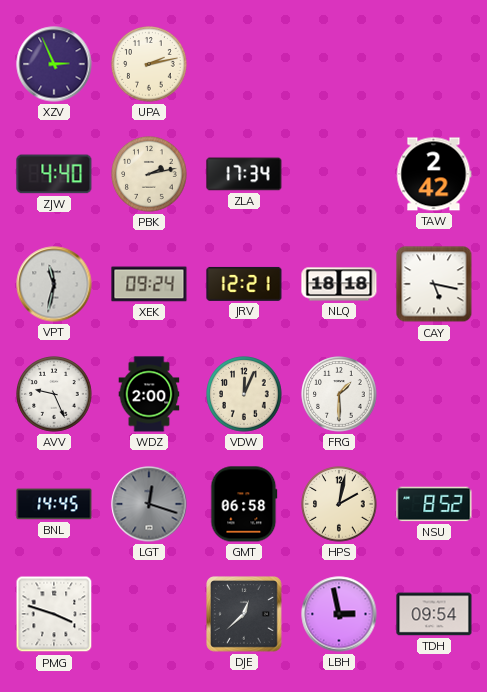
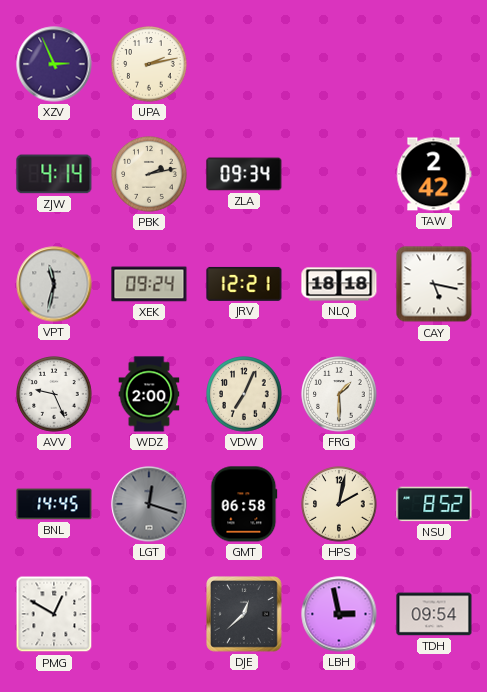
ZJW: 4:40 -> 4:14 (54, 174)
ZLA: 17:34 -> 09:34 (244, 174)
VDW: 12:04 -> 7:04 (244, 394)
PMG: 3:48 -> 12:50 (54, 614)
